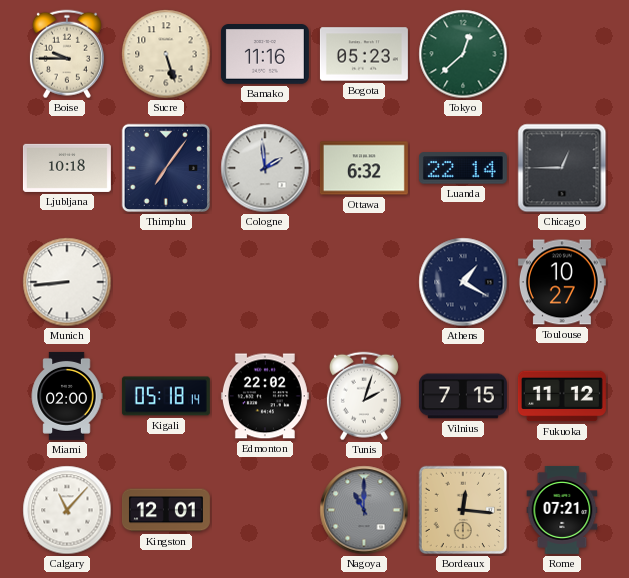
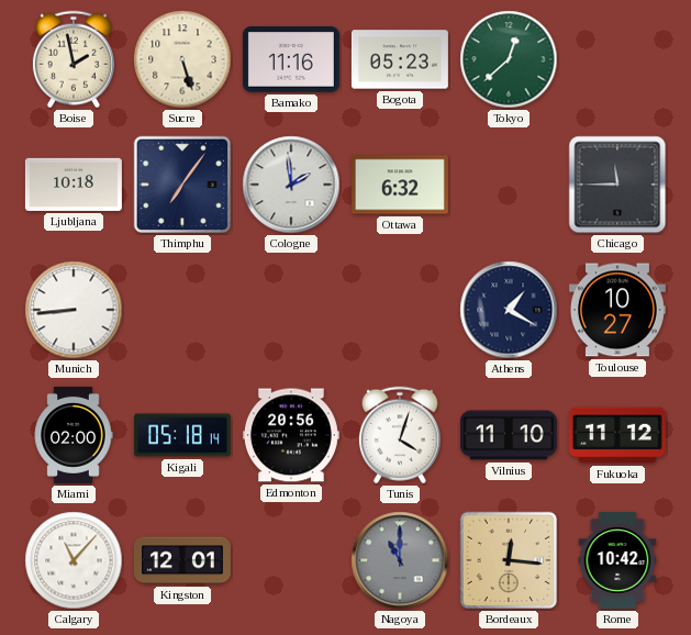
Boise: 9:45 -> 1:58 (74, 59)
Luanda: 22:14 -> none (463, 168)
Chicago: 12:45 -> 11:45 (617, 185)
Edmonton: 22:02 -> 20:56 (291, 435)
Tunis: 2:03 -> 4:03 (400, 435)
Vilnius: 7:15 -> 11:10 (509, 435)
Rome: 07:21 -> 10:42 (617, 560)
